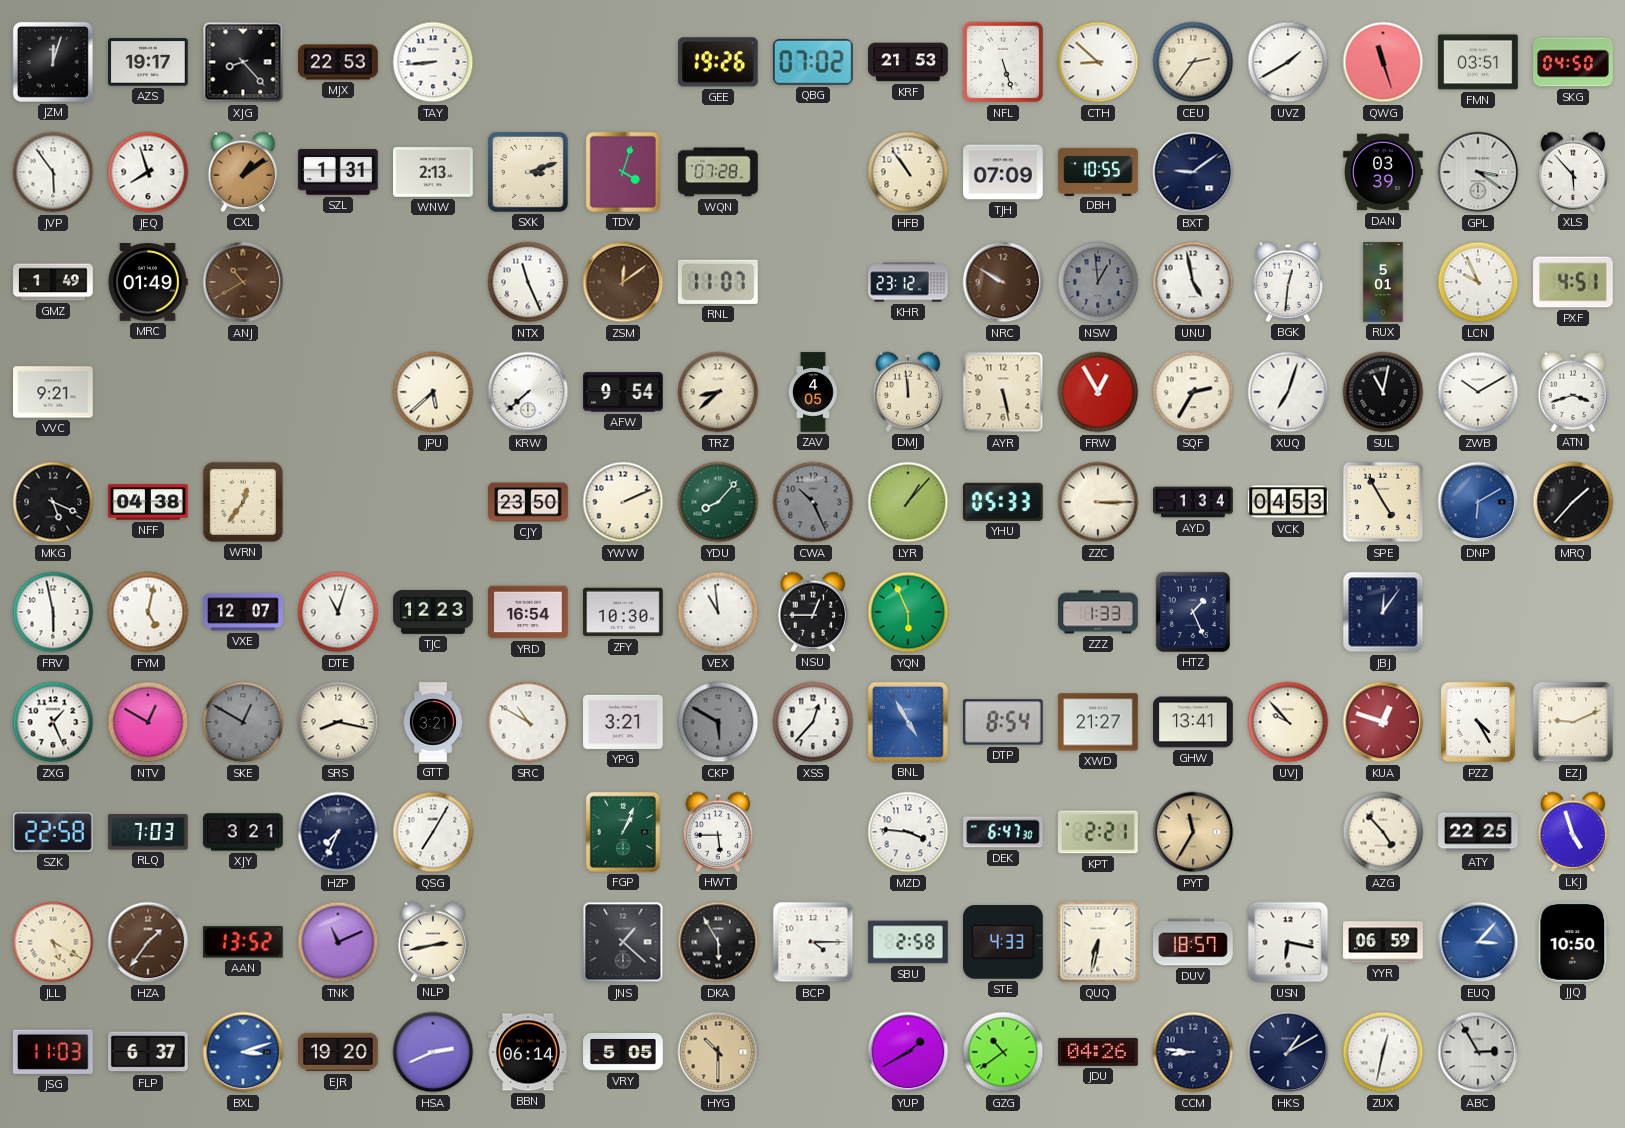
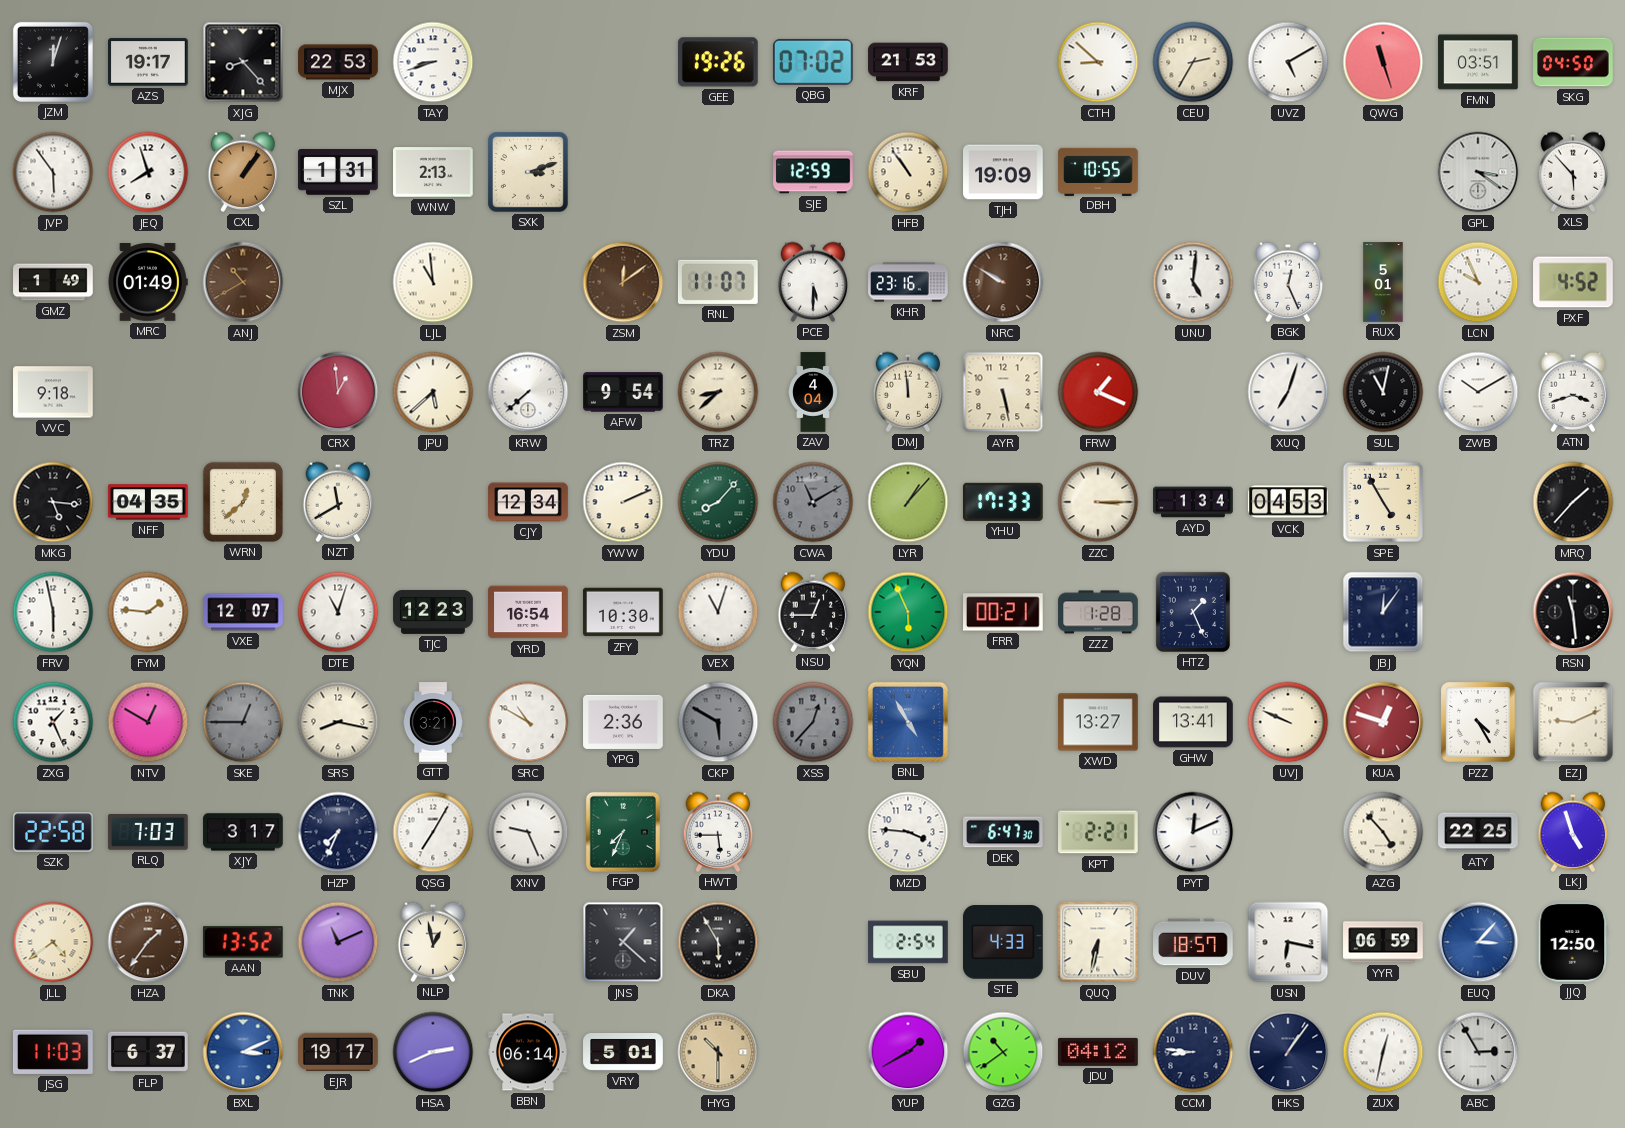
TAY: 8:44 -> 8:42 (433, 62)
NFL: 5:27 -> none (1003, 62)
CEU: 2:36 -> 2:35 (1193, 62)
UVZ: 1:40 -> 5:10 (1288, 62)
CXL: 1:09 -> 1:06 (243, 172)
TDV: 4:03 -> none (623, 172)
WQN: 07:28 -> none (718, 172)
SJE: none -> 12:59 (813, 172)
TJH: 07:09 -> 19:09 (1003, 172)
BXT: 9:09 -> none (1193, 172)
DAN: 03:39 -> none (1384, 172)
LJL: none -> 10:59 (433, 282)
NTX: 11:26 -> none (528, 282)
PCE: none -> 5:30 (813, 282)
KHR: 23:12 -> 23:16 (908, 282)
NSW: 12:59 -> none (1098, 282)
UNU: 4:58 -> 5:01 (1193, 282)
BGK: 12:31 -> 12:26 (1288, 282)
PXF: 4:51 -> 4:52 (1573, 282)
VVC: 9:21 -> 9:18 (53, 392)
CRX: none -> 12:59 (338, 392)
ZAV: 4:05 -> 4:04 (813, 392)
FRW: 12:55 -> 1:19 (1098, 392)
SQF: 2:35 -> none (1193, 392)
MKG: 5:19 -> 5:16 (53, 502)
NFF: 04:38 -> 04:35 (148, 502)
WRN: 12:36 -> 12:38 (243, 502)
NZT: none -> 11:40 (338, 502)
CJY: 23:50 -> 12:34 (528, 502)
CWA: 10:26 -> 11:10 (813, 502)
YHU: 05:33 -> 17:33 (1003, 502)
DNP: 6:10 -> none (1478, 502)
FYM: 5:02 -> 1:46 (148, 612)
VEX: 10:59 -> 11:03 (718, 612)
FRR: none -> 00:21 (1004, 612)
ZZZ: 1:33 -> 1:28 (1098, 612)
RSN: none -> 11:29 (1573, 612)
SKE: 12:50 -> 12:45 (243, 722)
YPG: 3:21 -> 2:36 (623, 722)
XSS dial: white -> grey (813, 722)
DTP: 8:54 -> none (1004, 722)
XWD: 21:27 -> 13:27 (1098, 722)
UVJ: 9:53 -> 9:49 (1288, 722)
XJY: 3:21 -> 3:17 (243, 832)
XNV: none -> 9:26 (528, 832)
FGP: 1:04 -> 7:34 (623, 832)
PYT: 11:35 -> 12:11 (1193, 832)
PYT dial: champagne -> white (1193, 832)
JLL: 5:20 -> 4:39 (53, 942)
NLP: 2:43 -> 12:58 (433, 942)
BCP: 4:15 -> none (813, 942)
SBU: 2:58 -> 2:54 (908, 942)
JJQ: 10:50 -> 12:50 (1573, 943)
BXL: 3:12 -> 3:11 (243, 1052)
EJR: 19:20 -> 19:17 (338, 1052)
VRY: 5:05 -> 5:01 (623, 1053)
JDU: 04:26 -> 04:12 (1099, 1052)
HKS: 1:10 -> 1:06 (1288, 1052)
